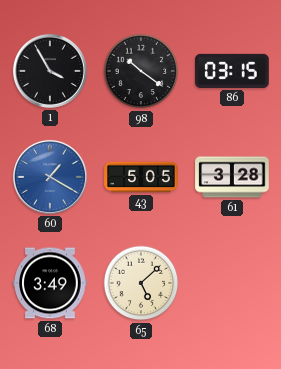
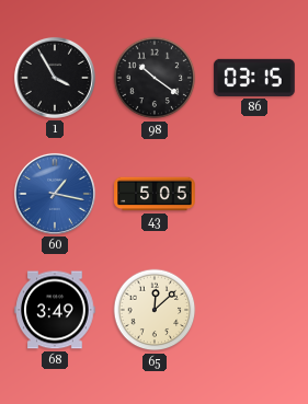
60: 1:20 -> 1:17 (55, 194)
61: 3:28 -> none (232, 177)
65: 5:08 -> 12:08 (155, 310)
